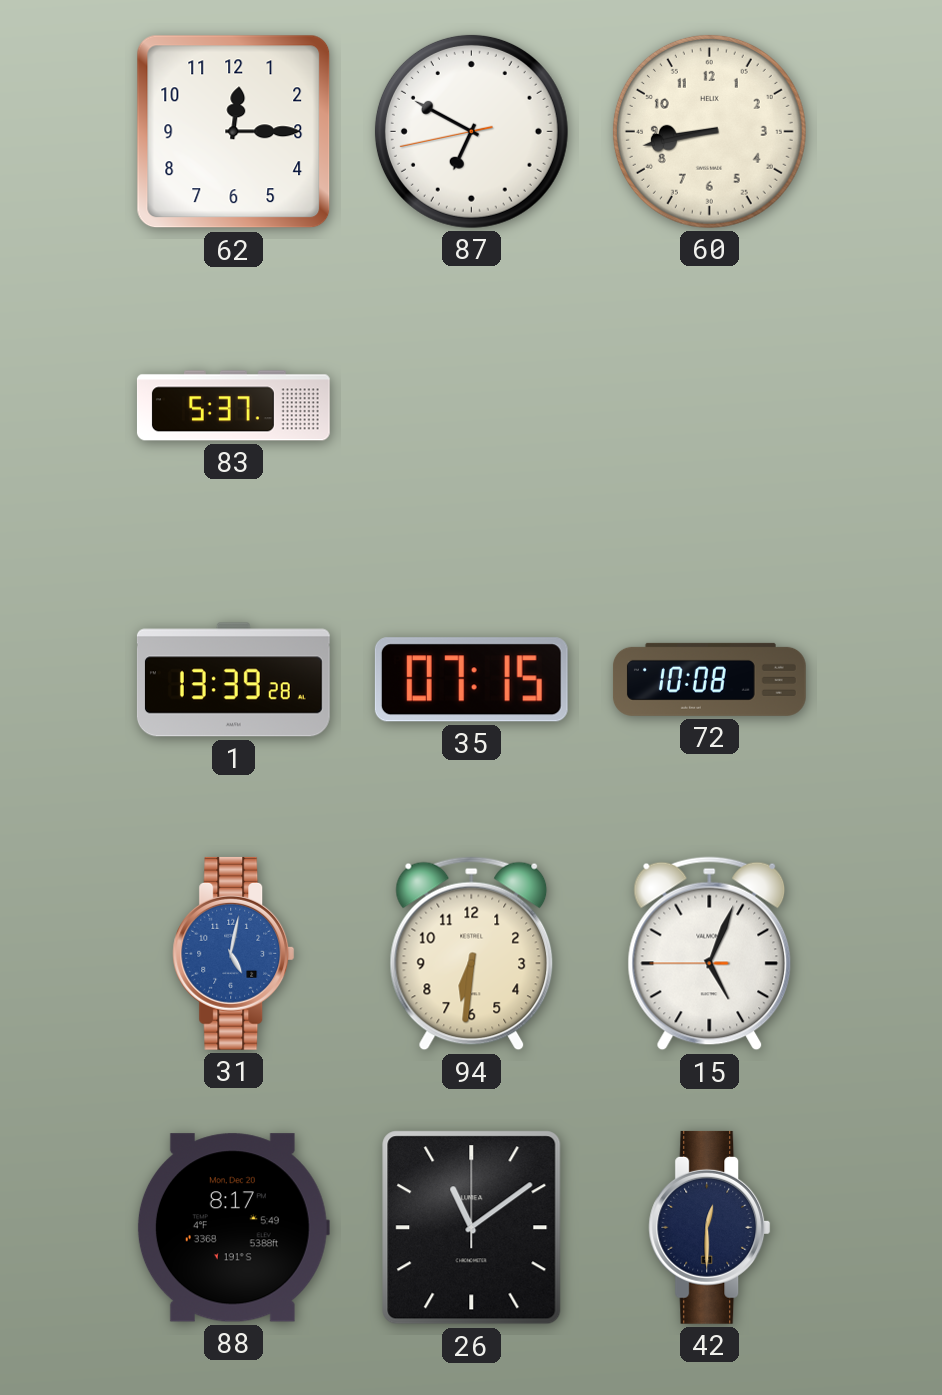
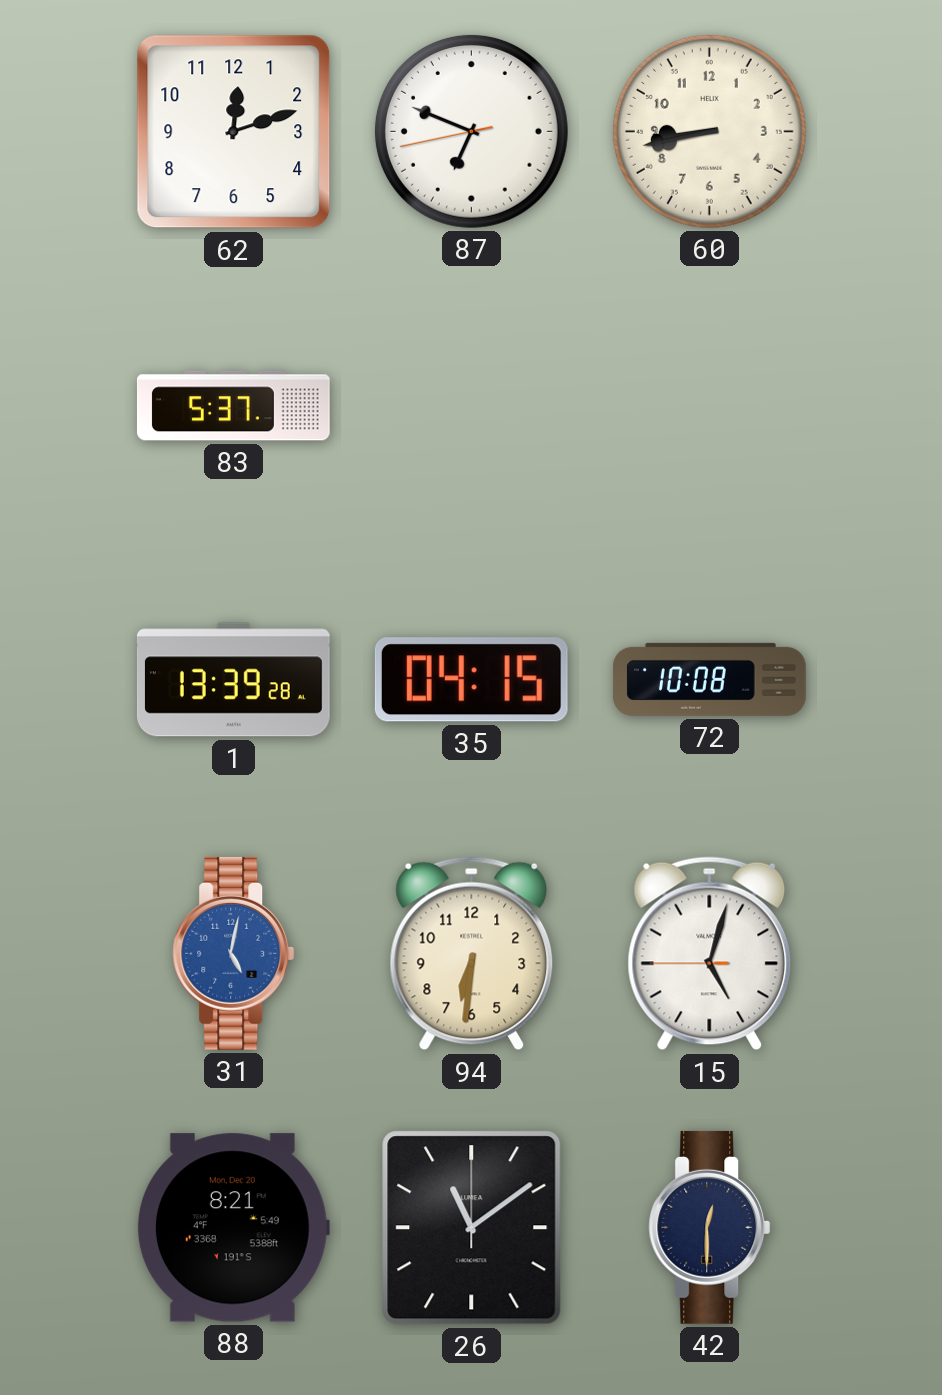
62: 12:15 -> 12:12 (234, 132)
87: 6:49 -> 6:48 (471, 131)
35: 07:15 -> 04:15 (471, 680)
15: 5:03 -> 5:02 (710, 954)
88: 8:17 -> 8:21 (233, 1228)
